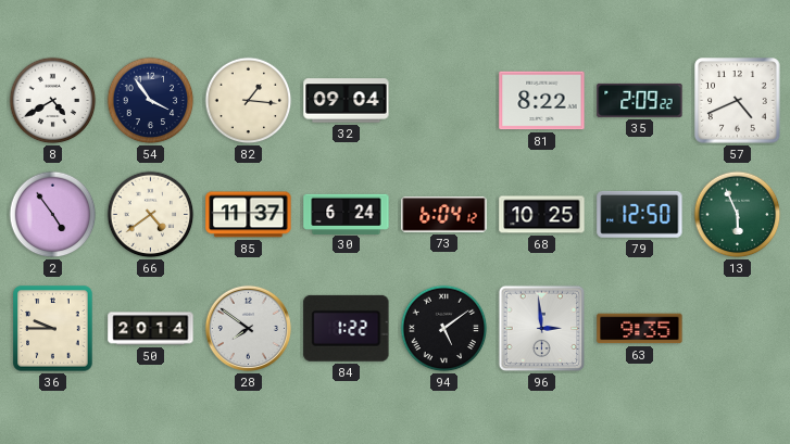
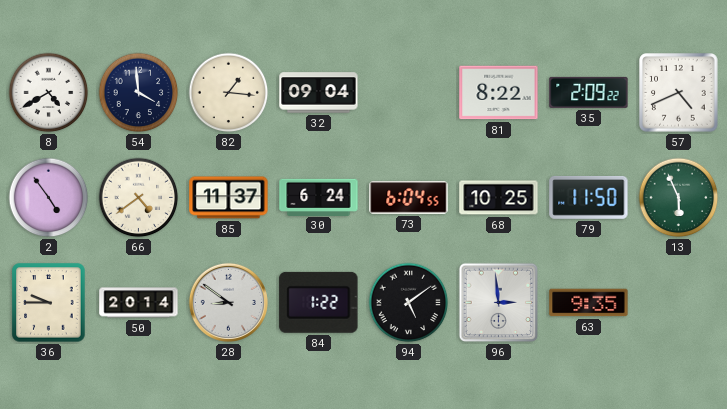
54: 3:54 -> 3:59 (139, 93)
73: 6:04:12 -> 6:04:55 (409, 198)
79: 12:50 -> 11:50 (589, 197)
28: 7:51 -> 8:51 (228, 302)
